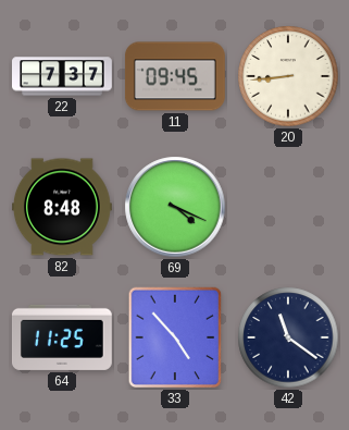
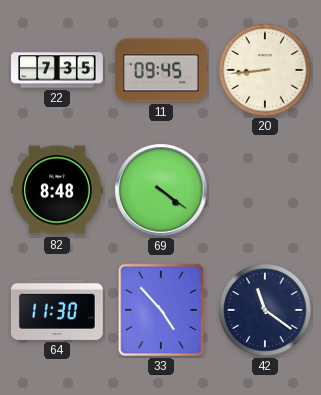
22: 7:37 -> 7:35 (58, 70)
69: 4:19 -> 4:21 (161, 190)
64: 11:25 -> 11:30 (57, 310)
